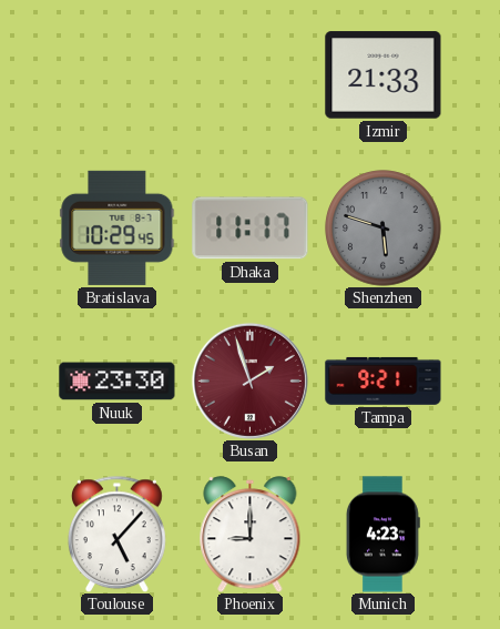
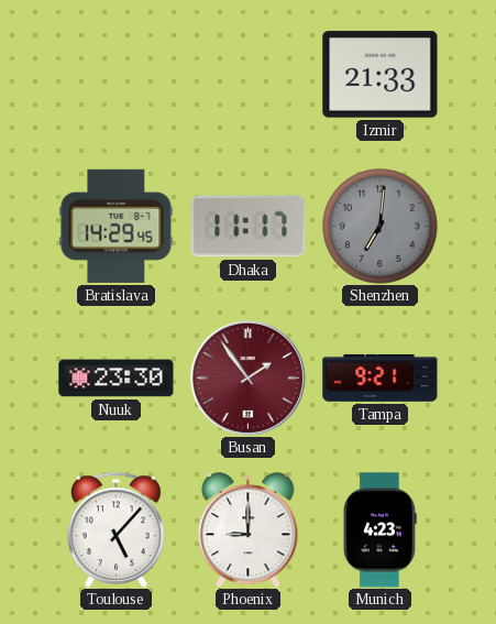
Bratislava: 10:29 -> 14:29 (117, 226)
Shenzhen: 5:48 -> 7:01 (381, 227)
Busan: 1:57 -> 1:54 (247, 377)
